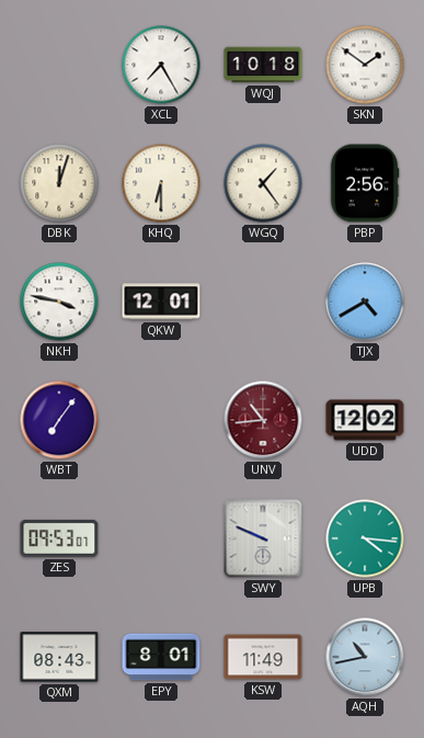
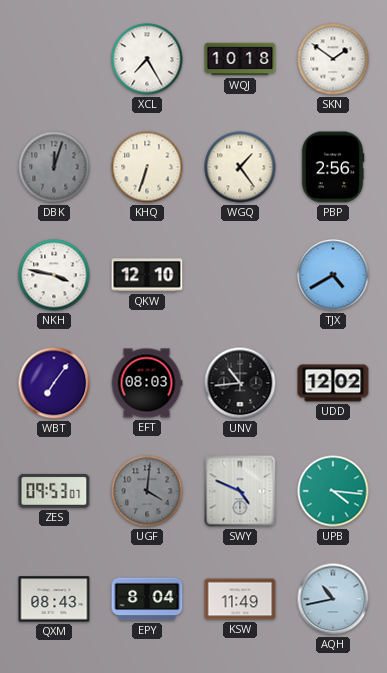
DBK dial: cream -> grey (54, 167)
KHQ: 6:30 -> 6:33 (147, 167)
QKW: 12:01 -> 12:10 (147, 275)
EFT: none -> 08:03 (147, 383)
UNV dial: burgundy -> black (240, 383)
UGF: none -> 4:01 (147, 491)
SWY: 9:49 -> 4:49 (240, 491)
EPY: 8:01 -> 8:04 (147, 599)
